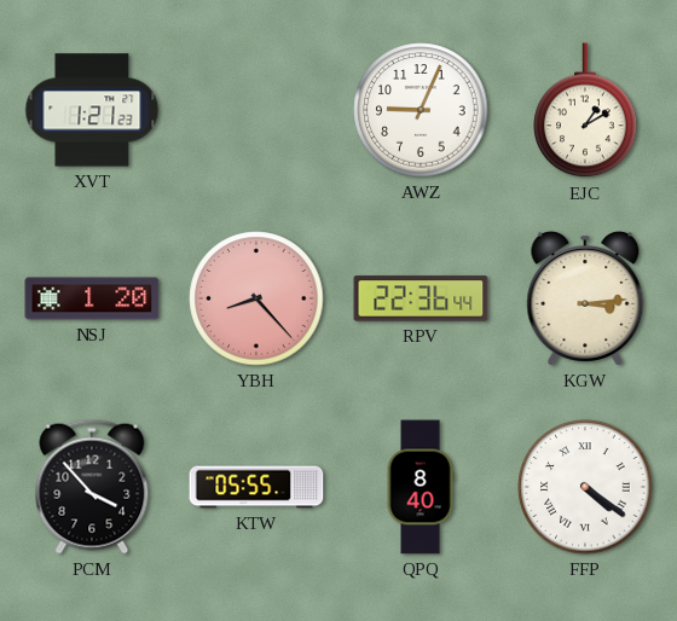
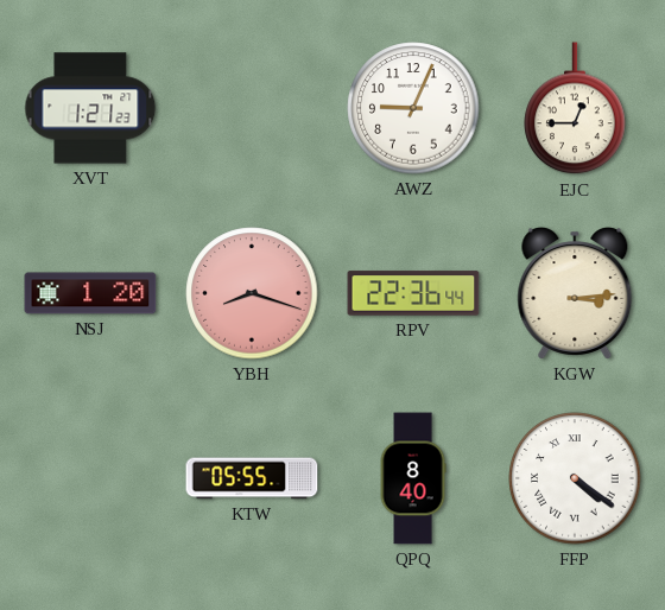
EJC: 1:10 -> 12:45 (575, 109)
YBH: 8:23 -> 8:18 (252, 293)
PCM: 3:53 -> none (92, 487)
